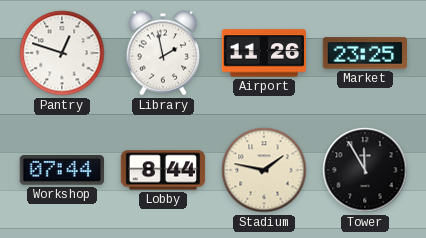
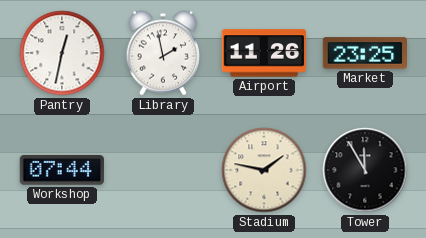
Pantry: 12:48 -> 12:32 (62, 53)
Lobby: 8:44 -> none (163, 170)
